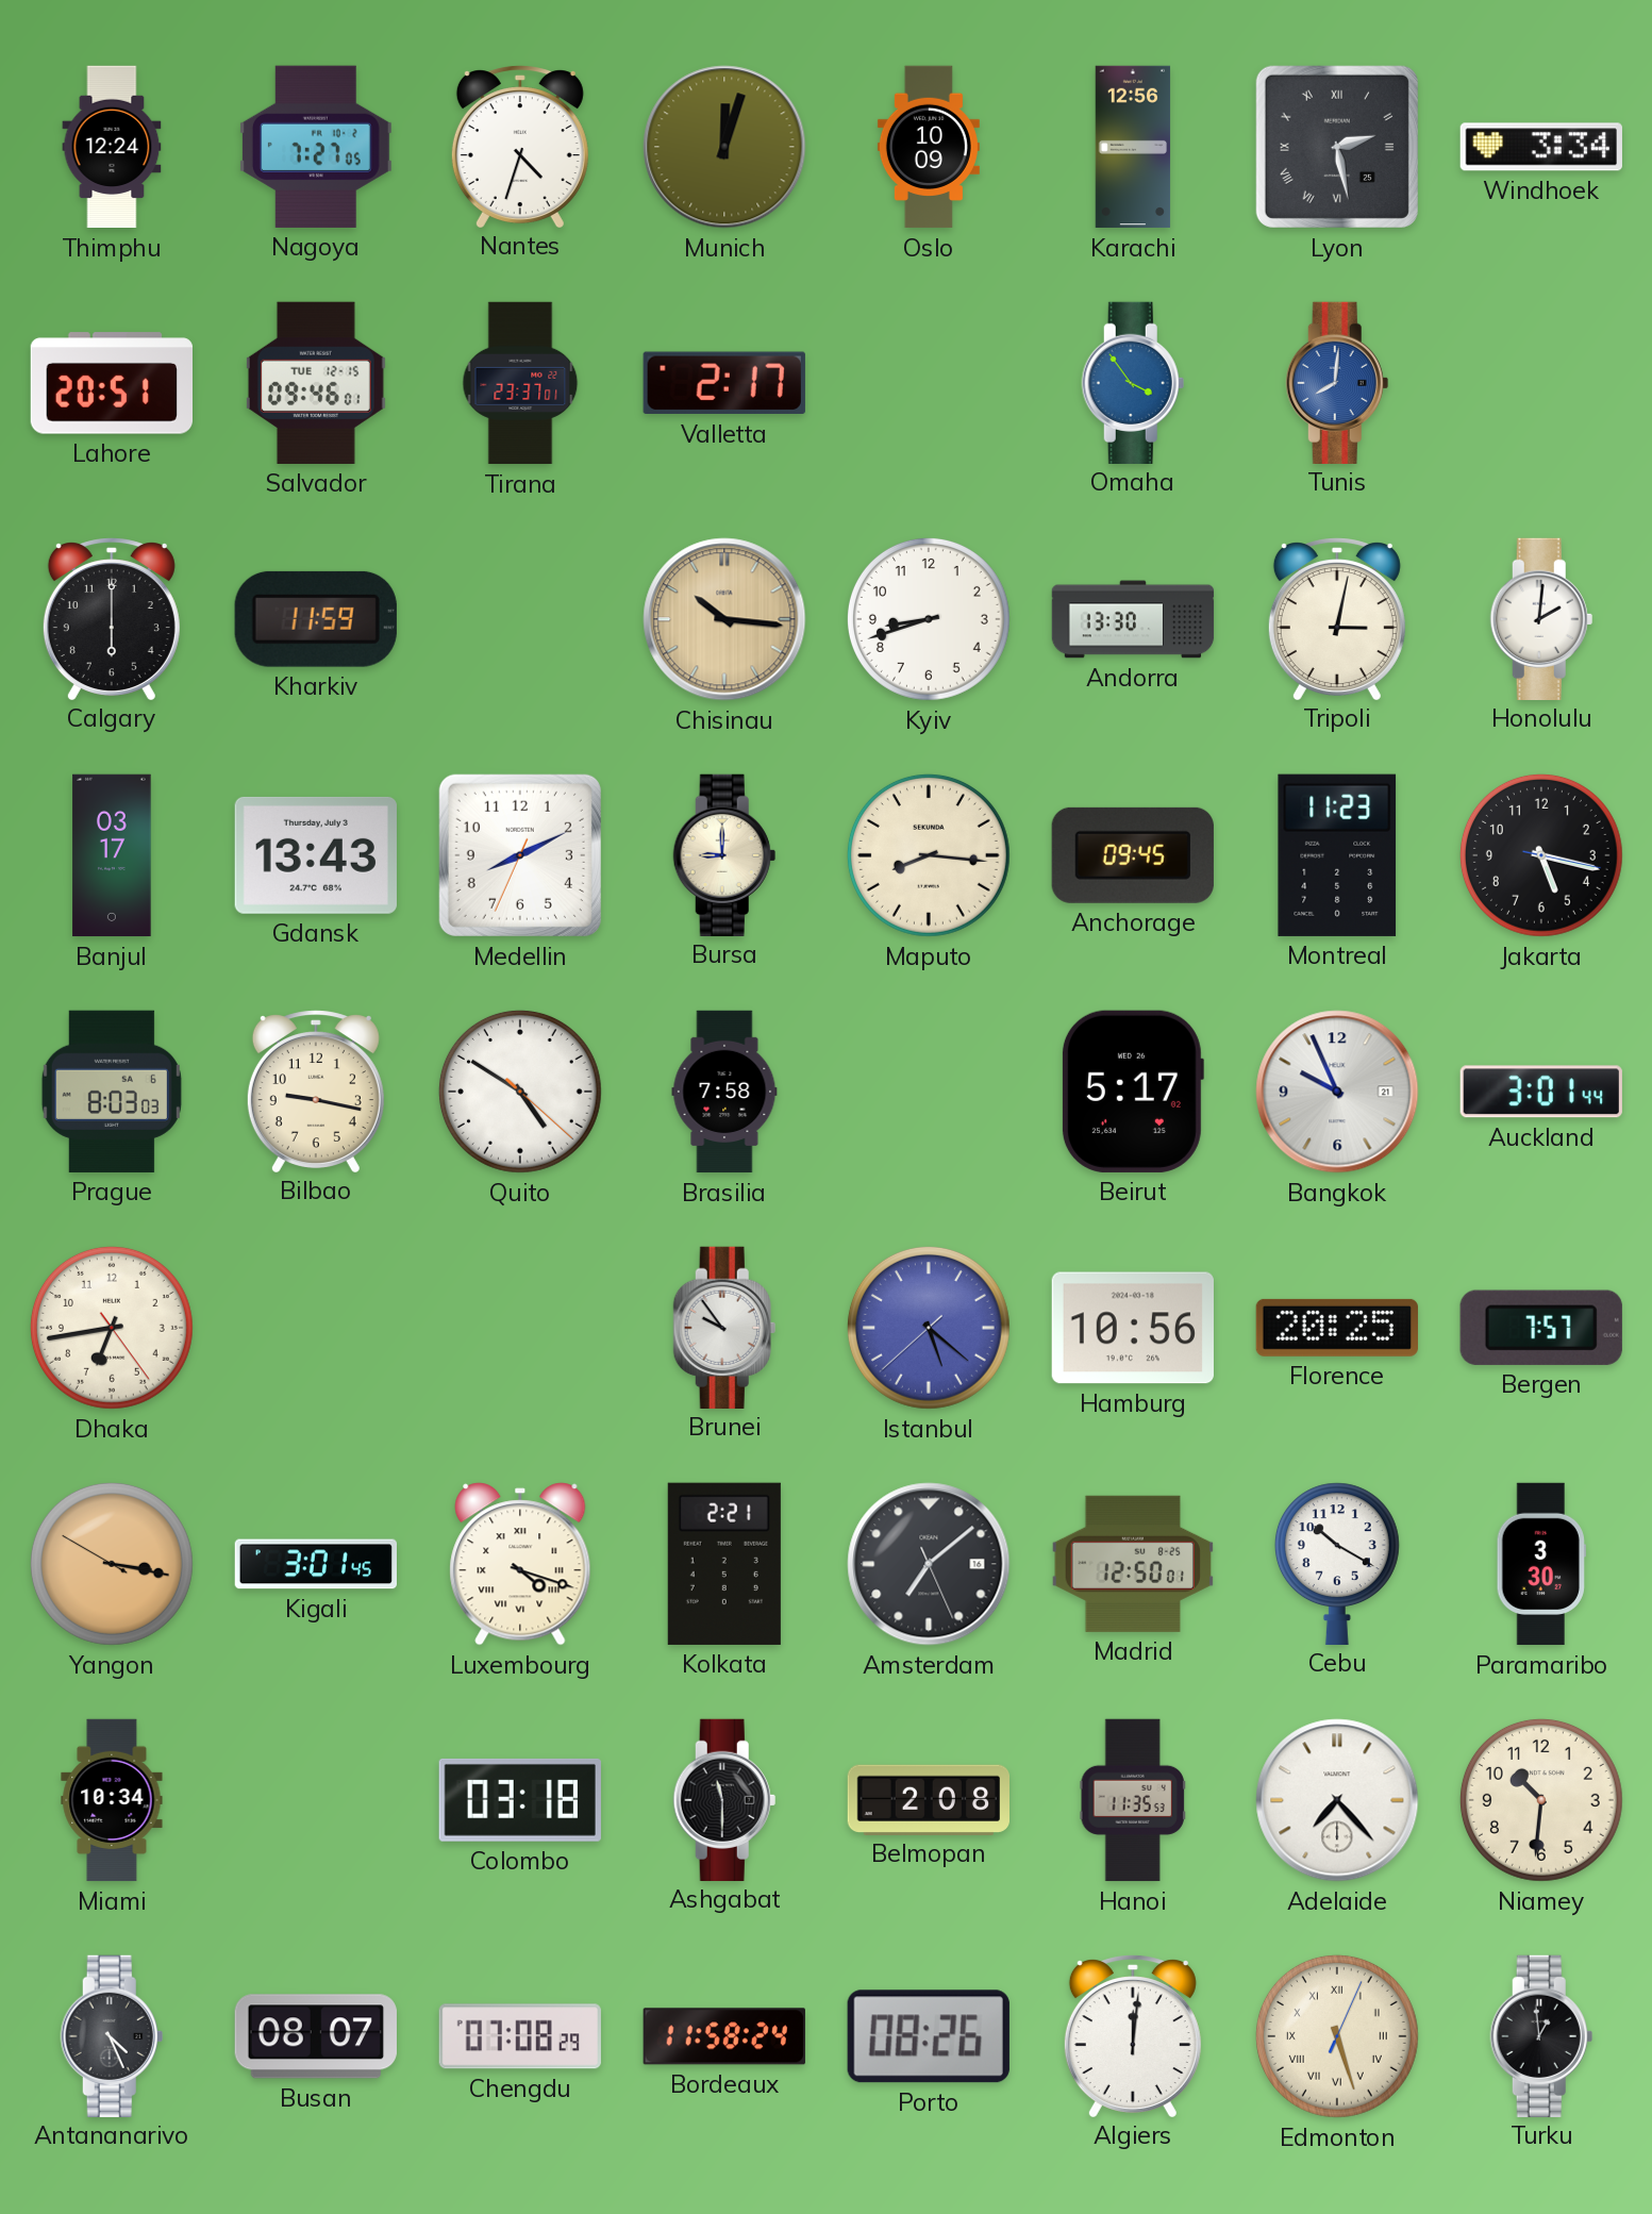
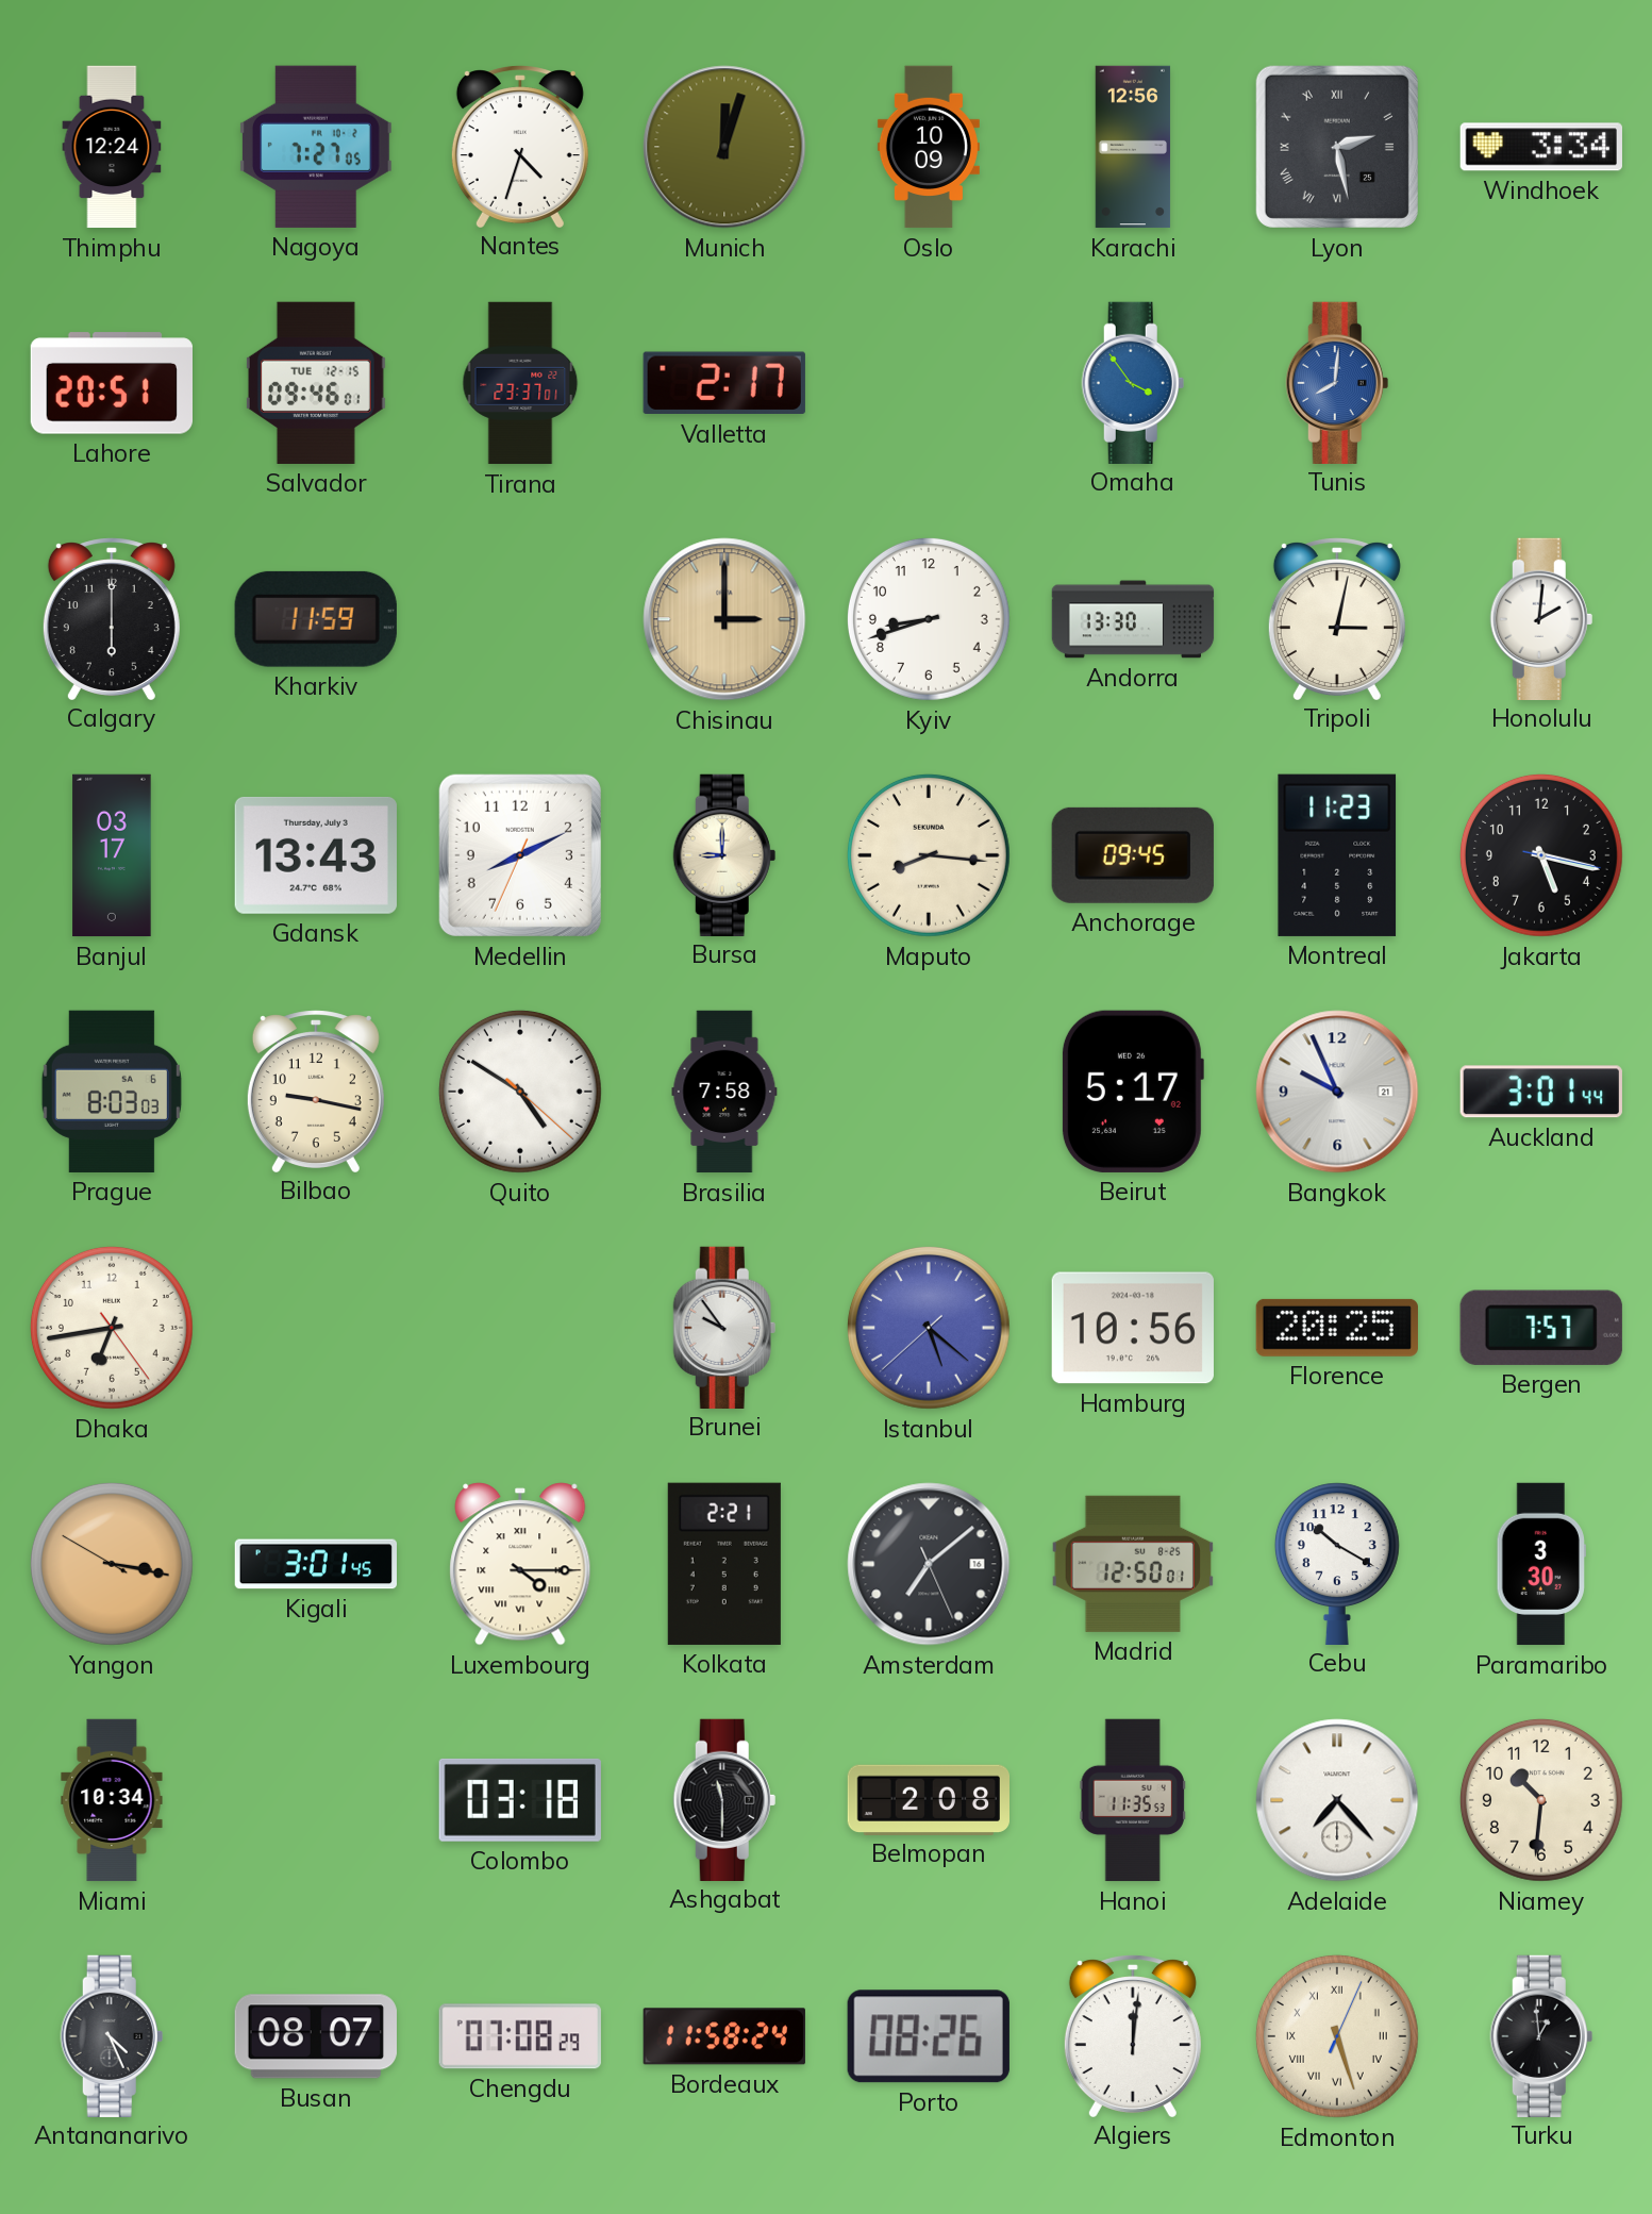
Chisinau: 10:16 -> 3:00 (724, 619)
Luxembourg: 4:18 -> 4:15 (520, 1564)
